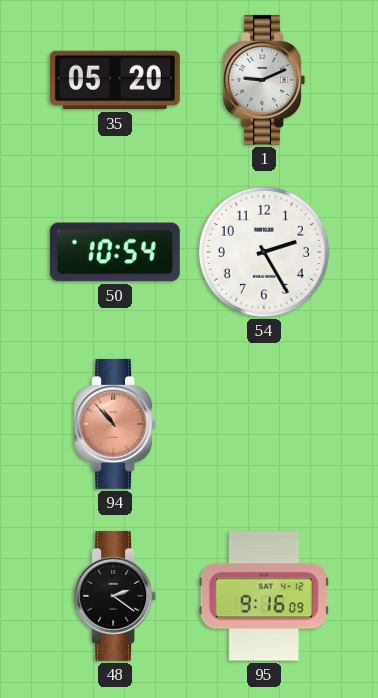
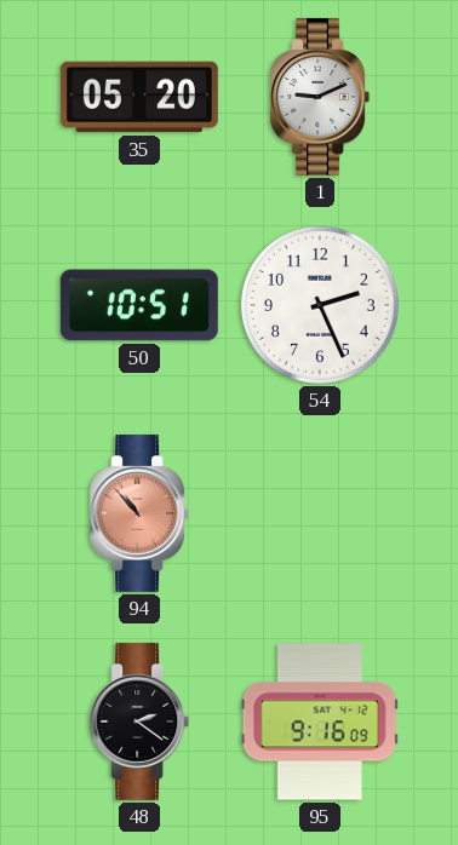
50: 10:54 -> 10:51 (139, 305)
54: 2:25 -> 2:26 (320, 305)
